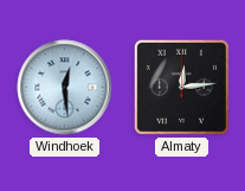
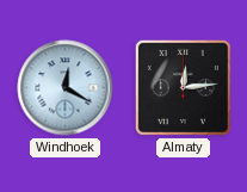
Windhoek: 12:29 -> 12:20 (66, 88)
